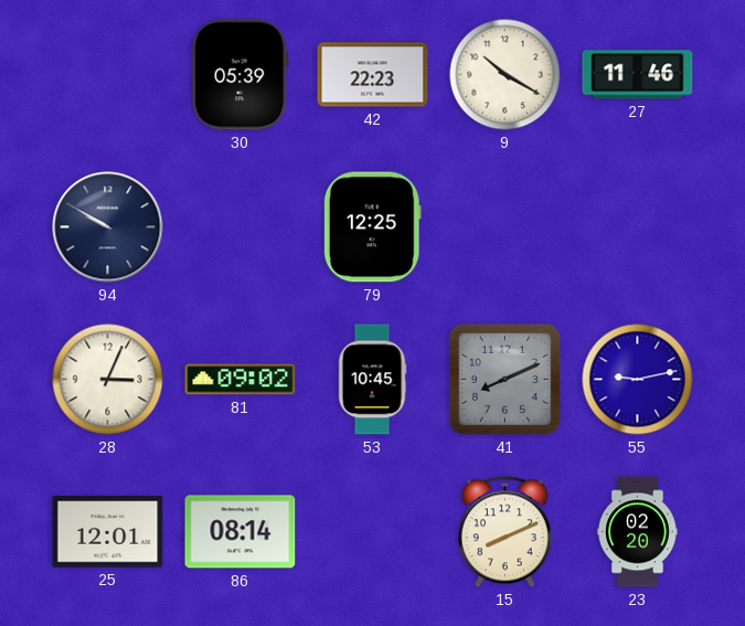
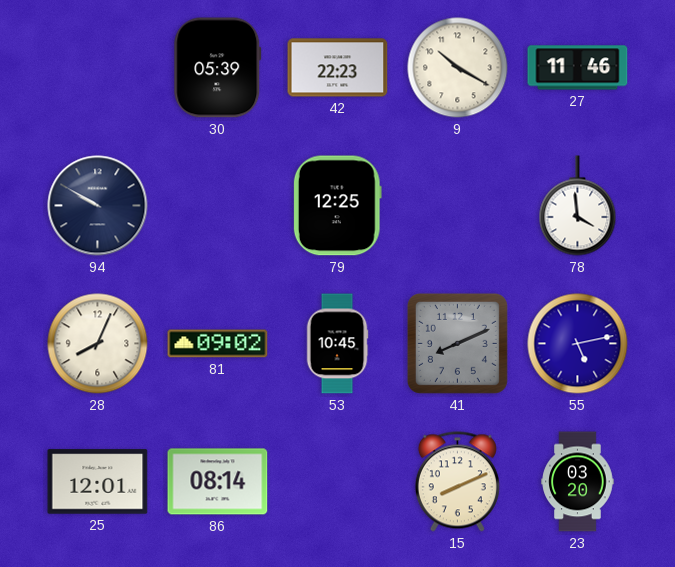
78: none -> 3:59 (578, 206)
28: 3:04 -> 8:04 (98, 344)
55: 9:13 -> 5:13 (578, 344)
23: 02:20 -> 03:20 (578, 482)
